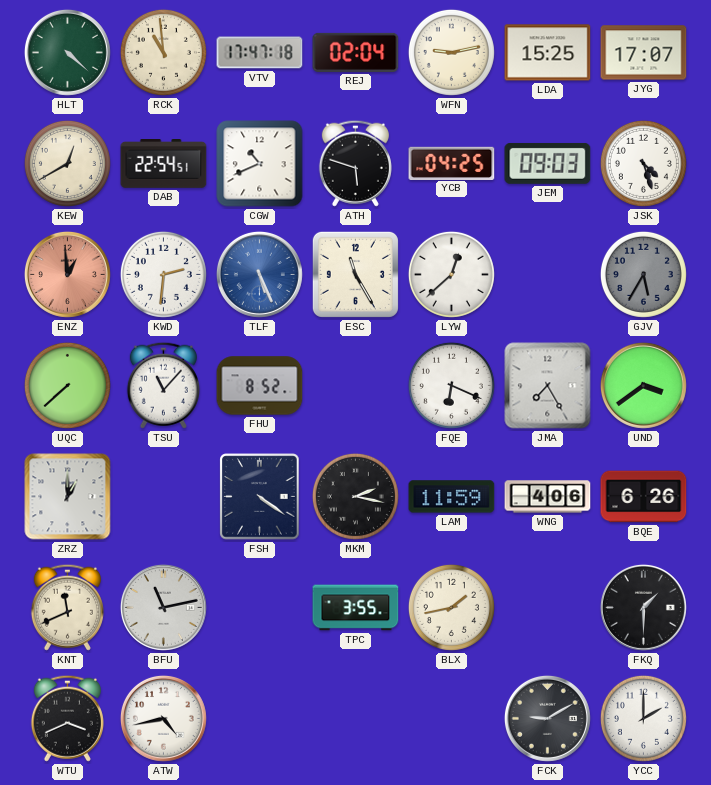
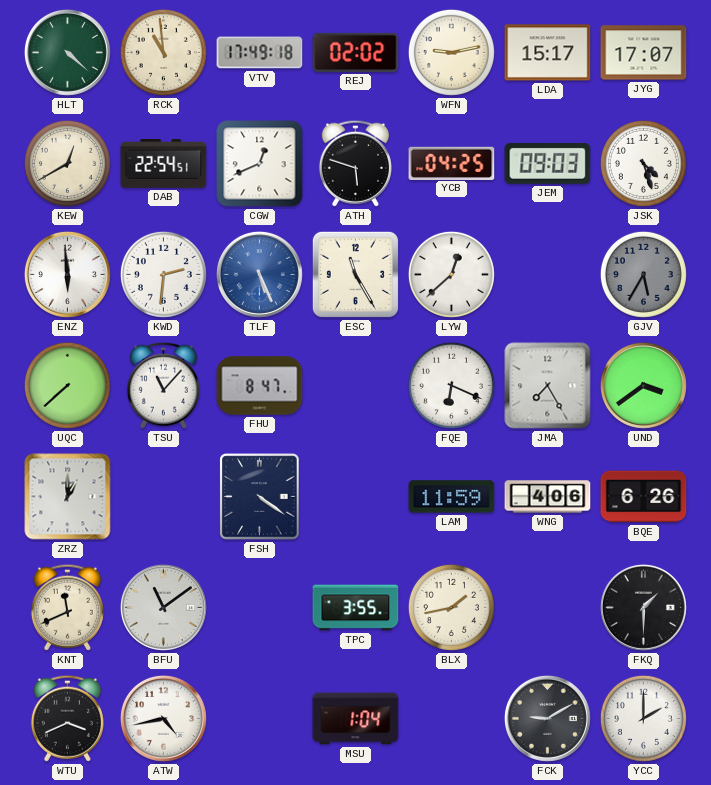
VTV: 17:47 -> 17:49 (260, 53)
REJ: 02:04 -> 02:02 (356, 52)
LDA: 15:25 -> 15:17 (548, 53)
CGW: 10:41 -> 12:41 (260, 164)
ENZ: 12:59 -> 5:59 (67, 274)
ENZ dial: salmon -> white (67, 274)
FHU: 8:52 -> 8:47 (260, 386)
MKM: 2:17 -> none (355, 496)
BFU: 11:13 -> 11:09 (163, 607)
MSU: none -> 1:04 (356, 719)
